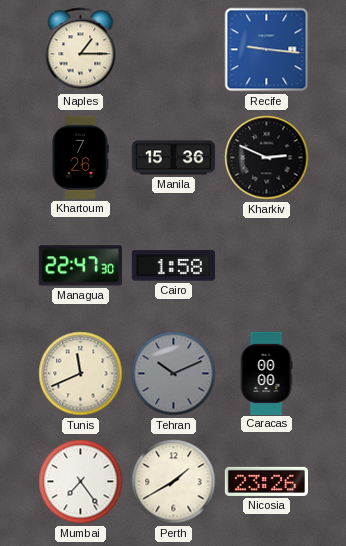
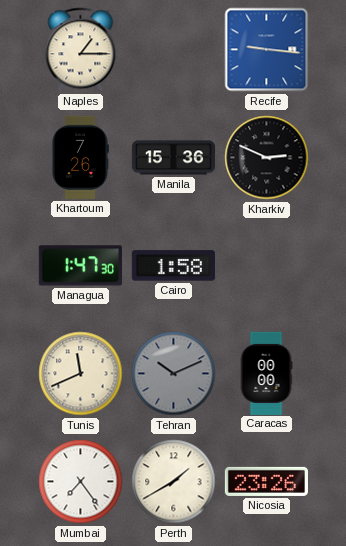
Managua: 22:47 -> 1:47 (80, 266)
